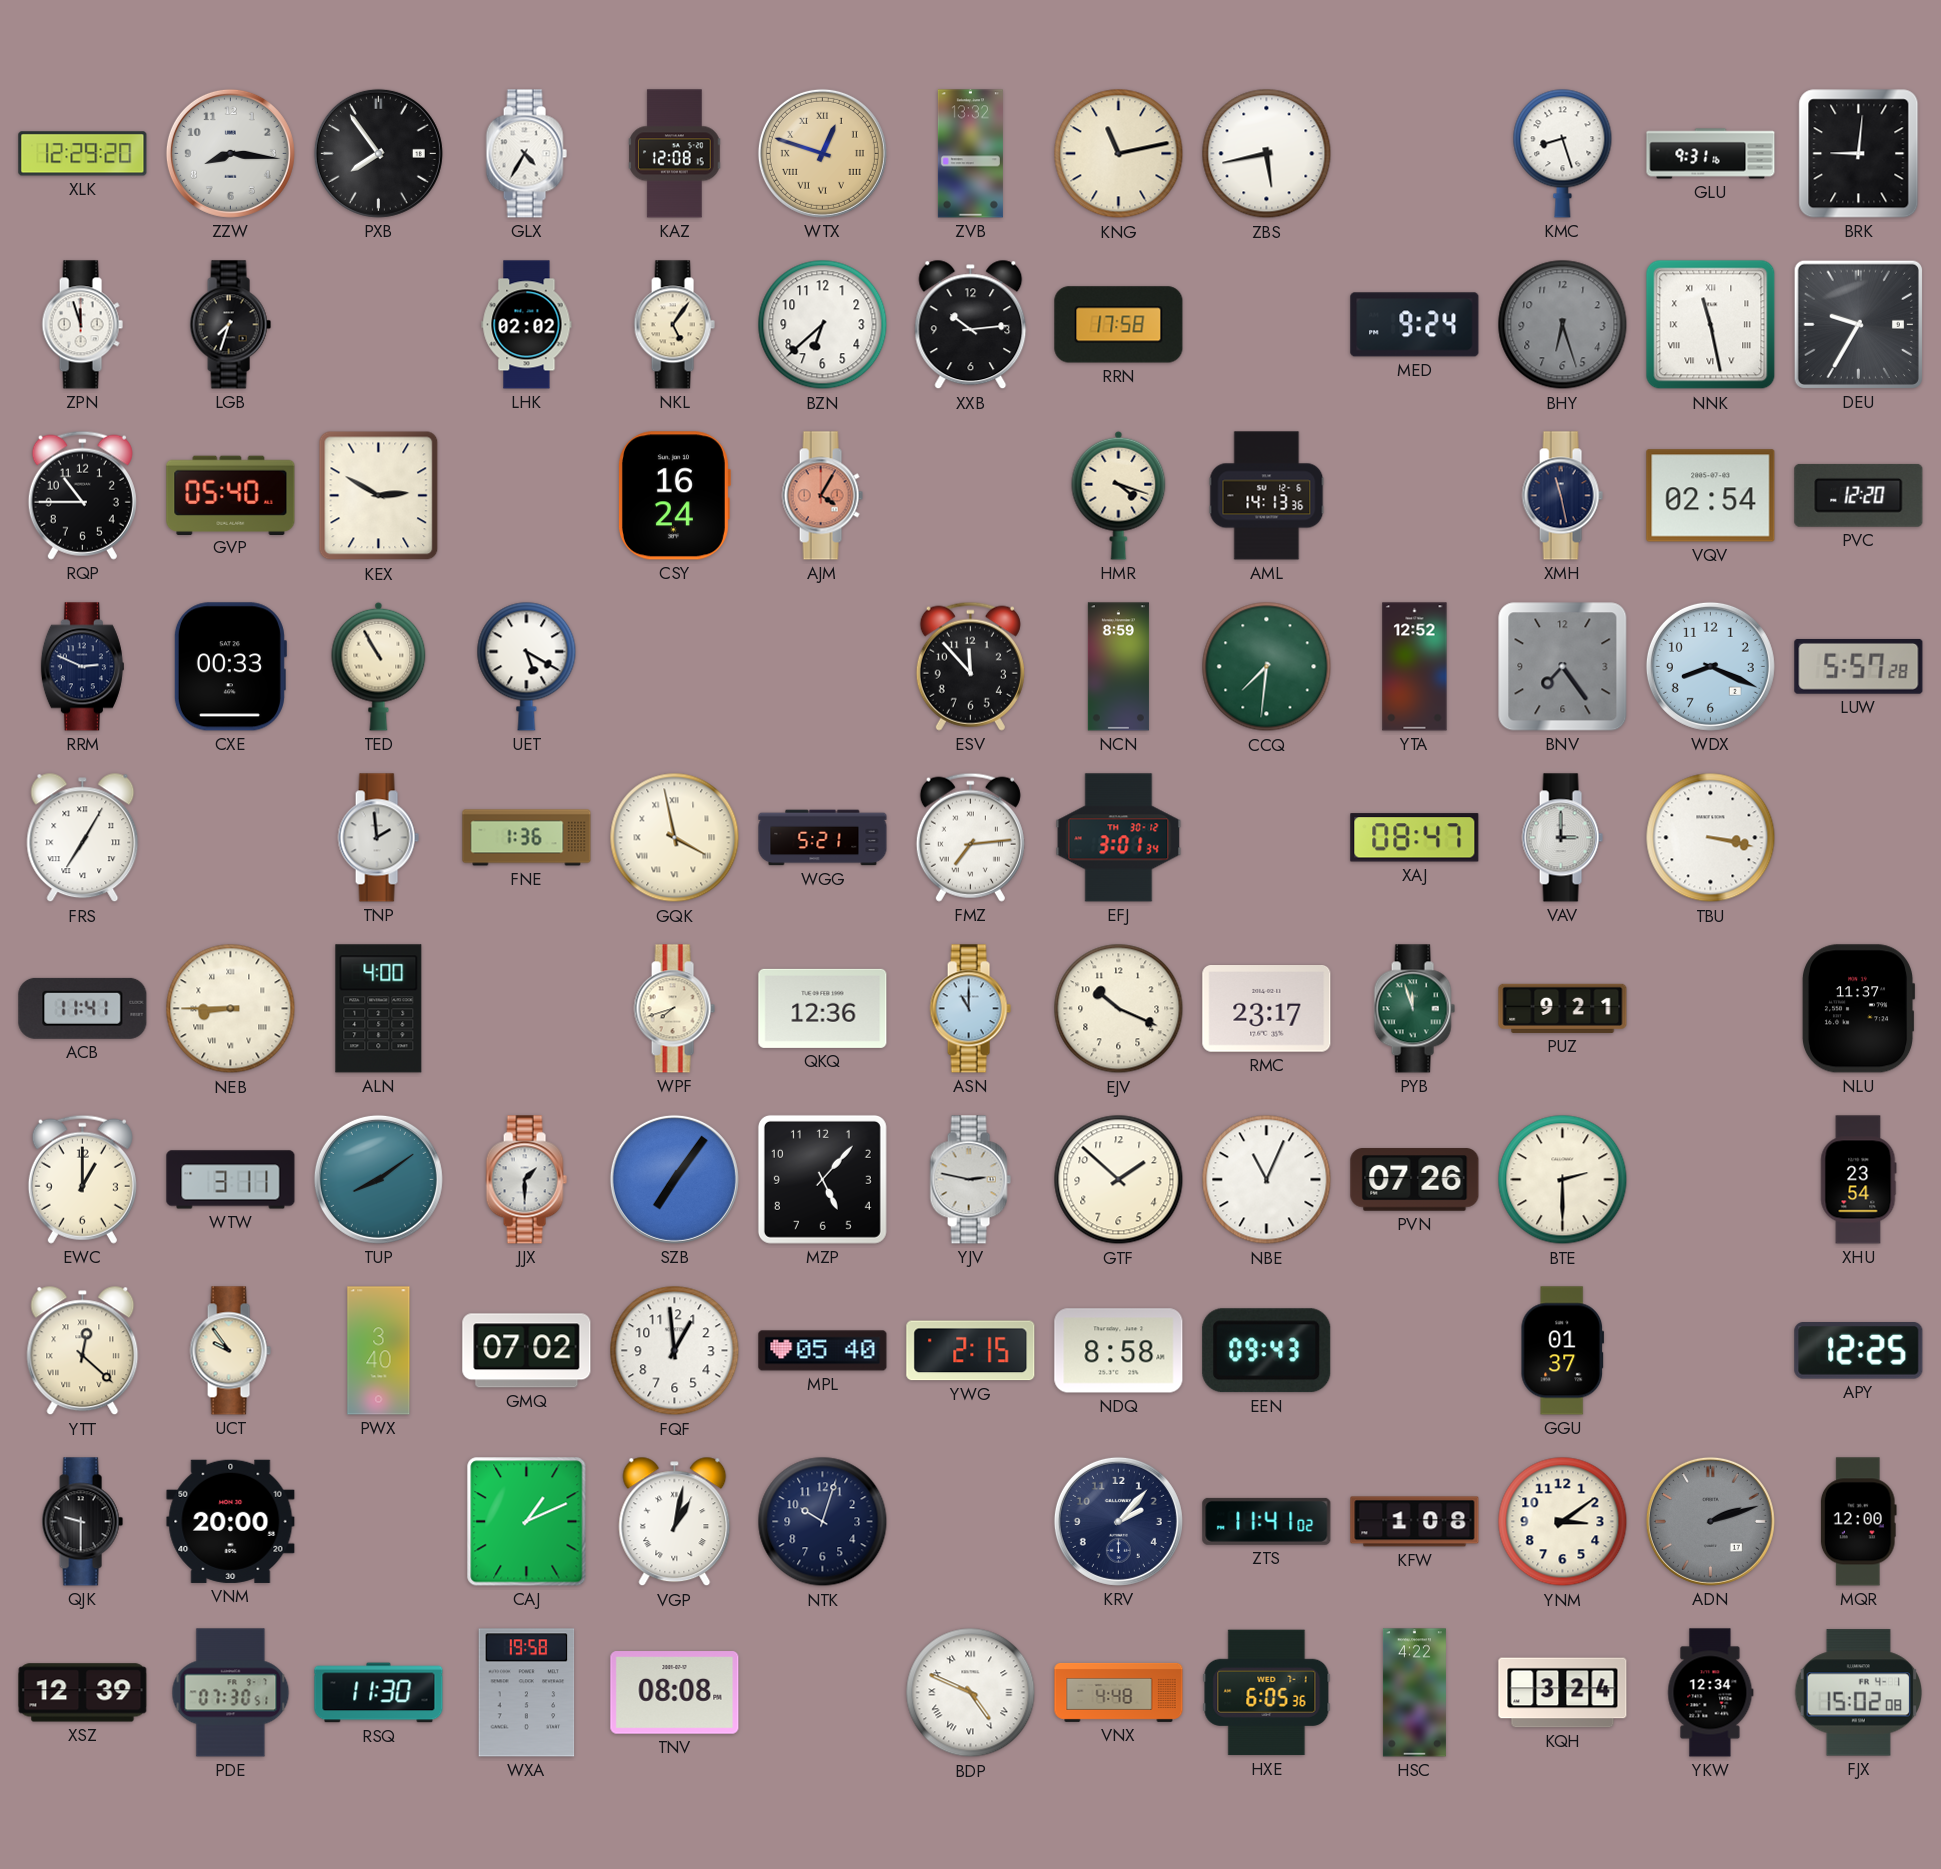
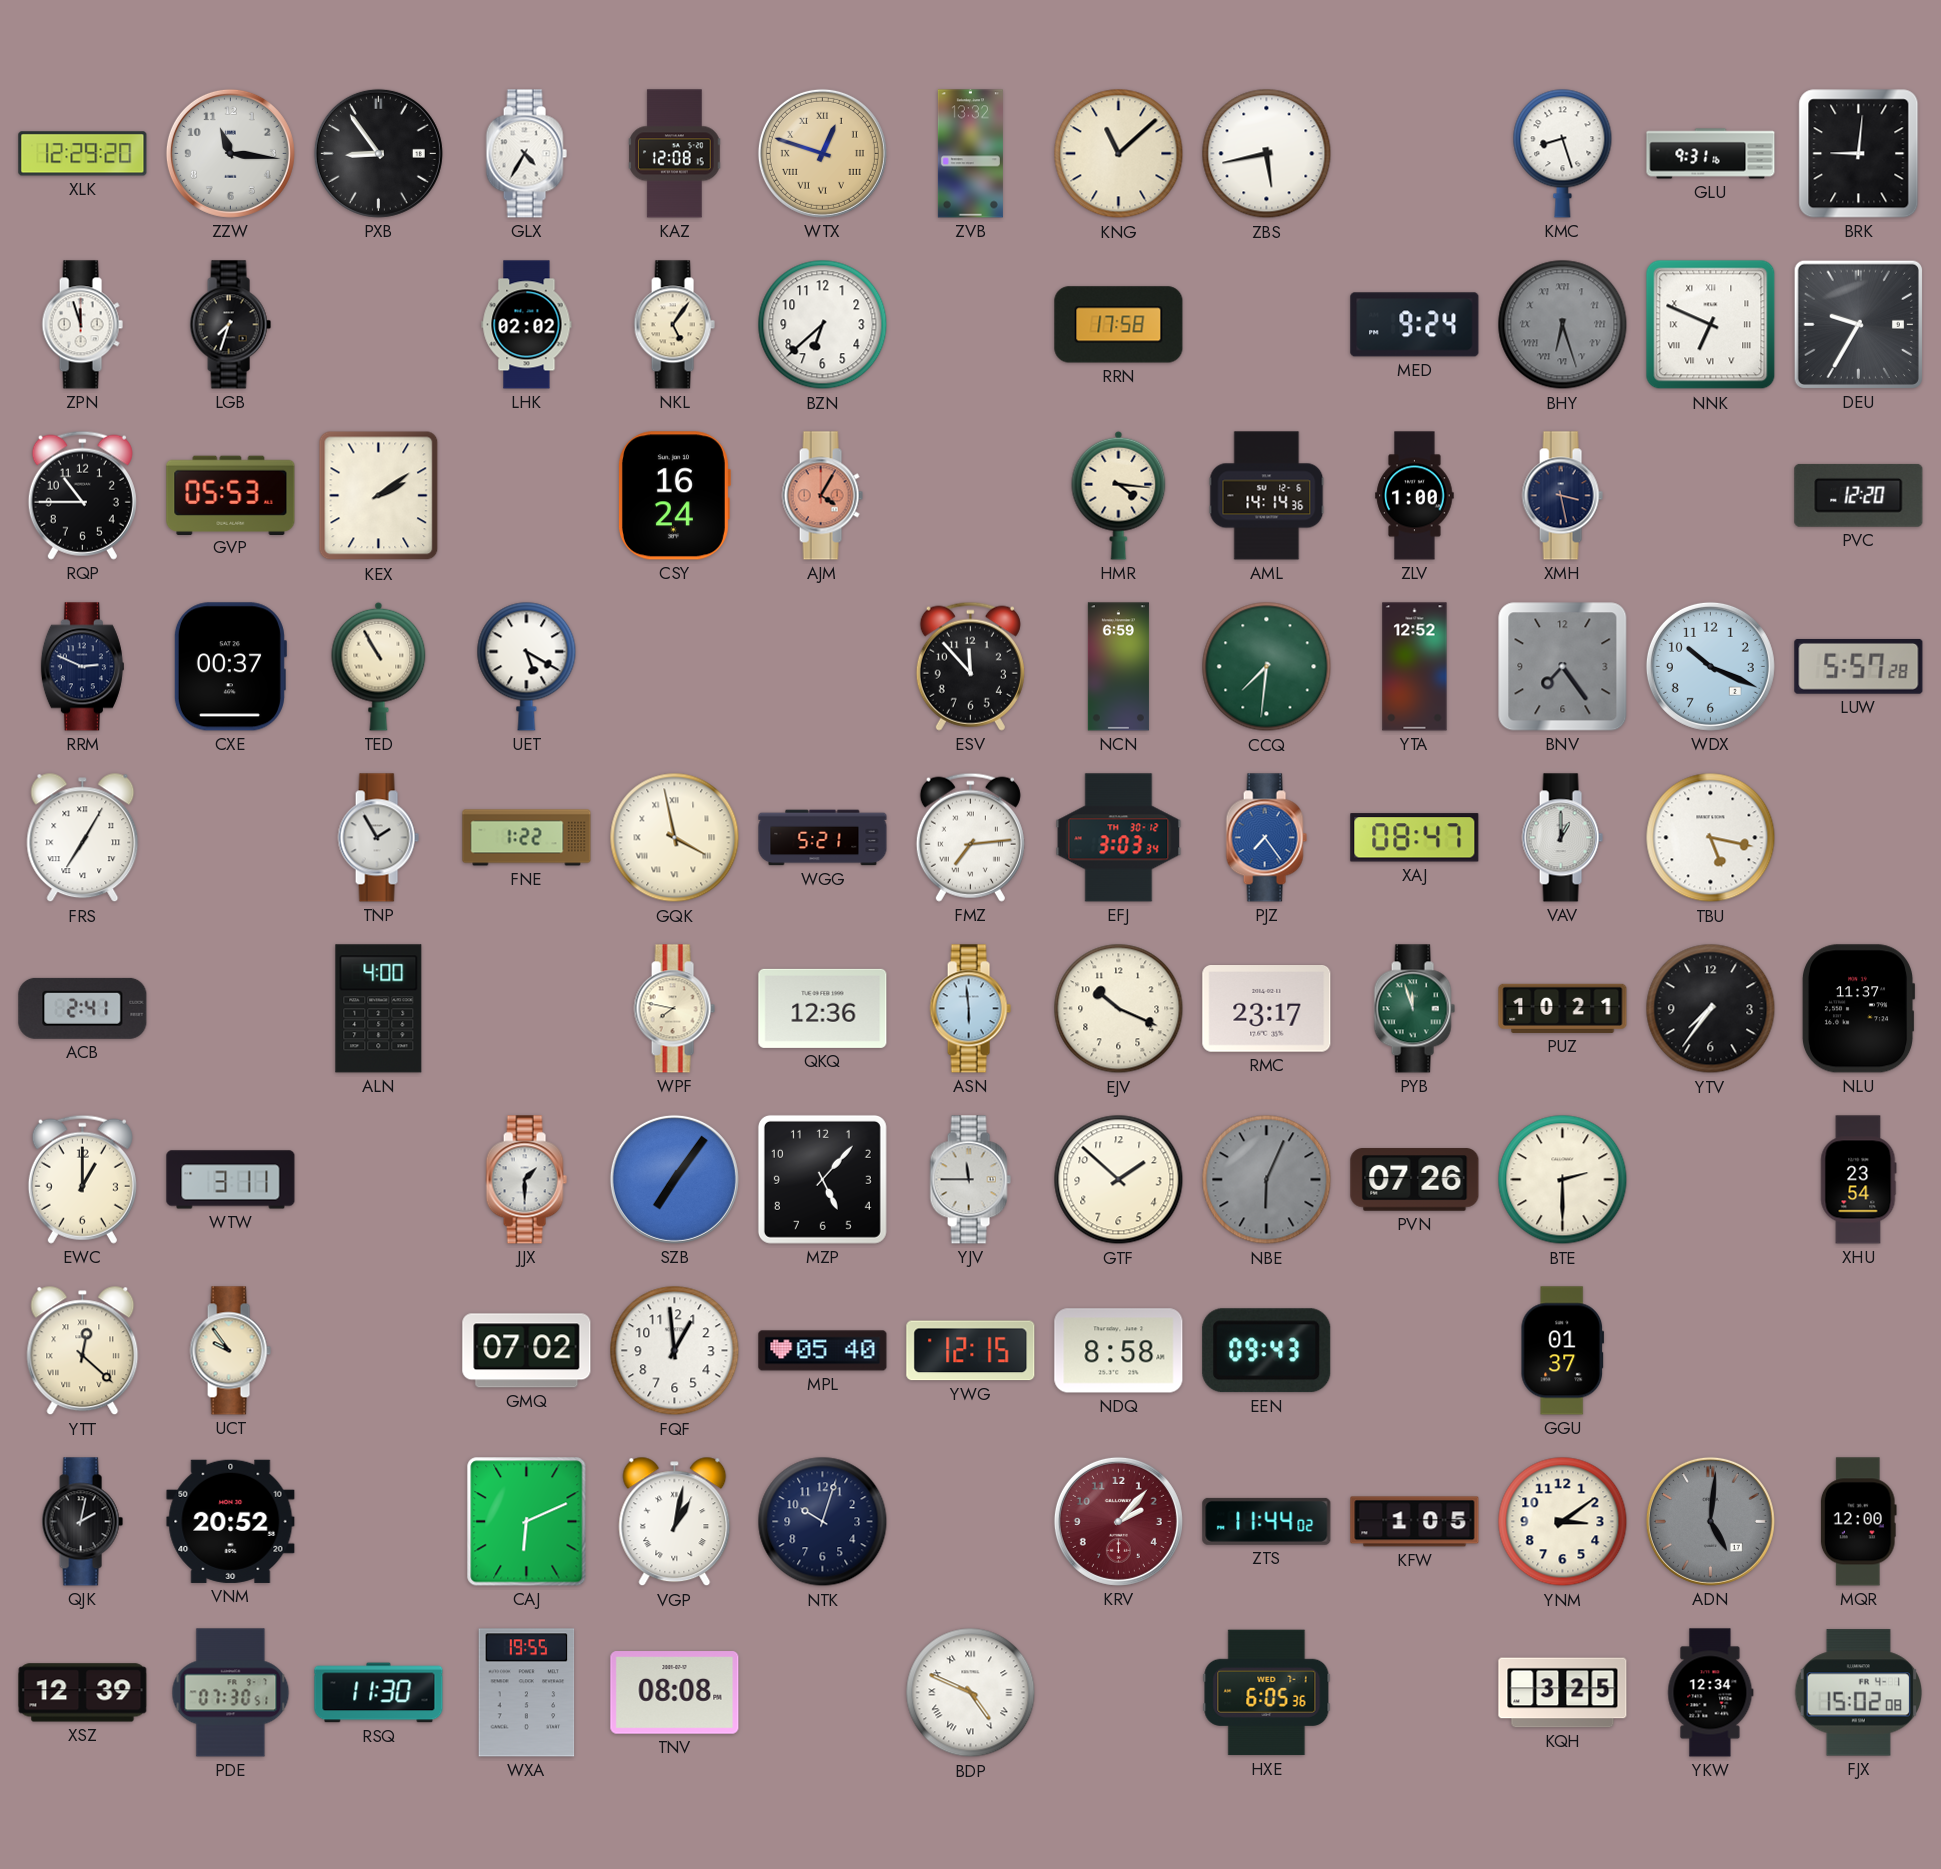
ZZW: 8:16 -> 11:16 (230, 153)
PXB: 7:54 -> 8:54 (378, 153)
KNG: 11:13 -> 11:08 (1119, 154)
XXB: 10:14 -> none (971, 325)
BHY numerals: Arabic -> Roman (1563, 325)
NNK: 11:28 -> 6:49 (1711, 325)
GVP: 05:40 -> 05:53 (231, 495)
KEX: 2:50 -> 2:09 (379, 496)
HMR: 4:18 -> 4:16 (1119, 495)
AML: 14:13 -> 14:14 (1267, 496)
ZLV: none -> 1:00 (1415, 496)
XMH: 11:28 -> 3:28 (1562, 496)
VQV: 02:54 -> none (1711, 496)
CXE: 00:33 -> 00:37 (230, 667)
NCN: 8:59 -> 6:59 (1118, 667)
WDX: 8:19 -> 10:19 (1710, 666)
TNP: 1:59 -> 1:55 (378, 838)
FNE: 1:36 -> 1:22 (527, 838)
EFJ: 3:01 -> 3:03 (1119, 838)
PJZ: none -> 7:24 (1266, 838)
VAV: 3:00 -> 1:00 (1562, 838)
TBU: 3:17 -> 5:17 (1711, 838)
ACB: 11:41 -> 2:41 (83, 1008)
NEB: 8:45 -> none (231, 1009)
WPF: 7:42 -> 7:47 (674, 1009)
ASN: 11:00 -> 5:59 (970, 1009)
PUZ: 9:21 -> 10:21 (1563, 1008)
YTV: none -> 7:36 (1711, 1009)
TUP: 8:09 -> none (378, 1179)
YJV: 2:47 -> 11:45 (970, 1180)
NBE: 11:04 -> 6:04 (1267, 1180)
NBE dial: white -> grey (1267, 1180)
PWX: 3:40 -> none (379, 1351)
YWG: 2:15 -> 12:15 (971, 1351)
APY: 12:25 -> none (1859, 1351)
QJK: 9:30 -> 2:02 (82, 1522)
VNM: 20:00 -> 20:52 (231, 1521)
CAJ: 1:11 -> 6:11 (527, 1522)
KRV dial: navy -> burgundy (1118, 1521)
ZTS: 11:41 -> 11:44 (1267, 1521)
KFW: 1:08 -> 1:05 (1415, 1522)
ADN: 2:12 -> 5:01 (1710, 1521)
WXA: 19:58 -> 19:55 (527, 1693)
VNX: 4:48 -> none (1119, 1692)
HSC: 4:22 -> none (1414, 1693)
KQH: 3:24 -> 3:25 (1563, 1693)
